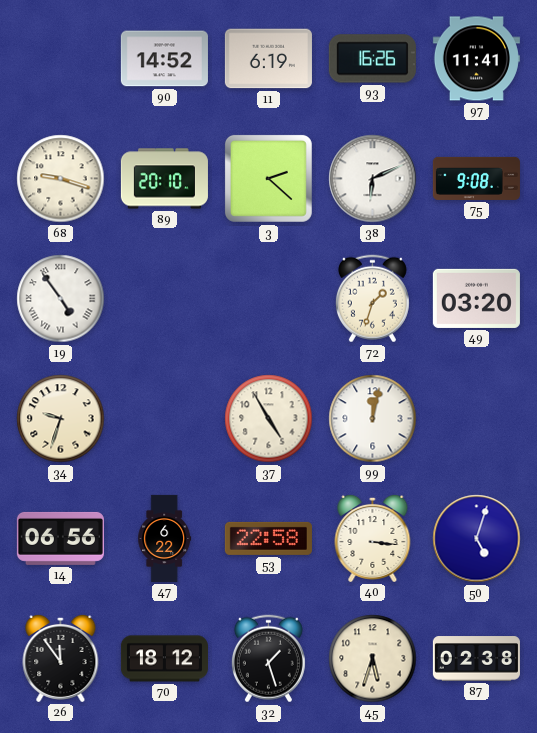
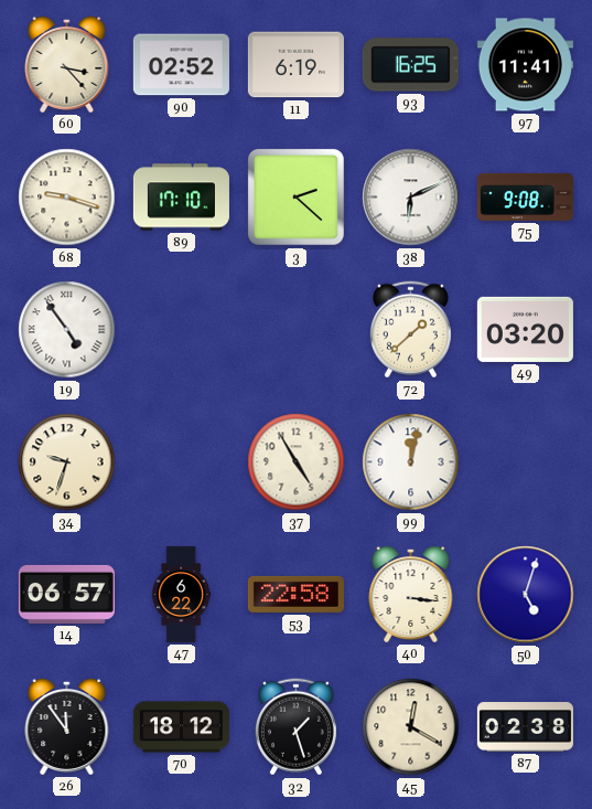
60: none -> 3:23 (67, 64)
90: 14:52 -> 02:52 (181, 65)
93: 16:26 -> 16:25 (410, 65)
89: 20:10 -> 17:10 (181, 198)
72: 1:33 -> 1:38 (410, 330)
14: 06:56 -> 06:57 (66, 594)
45: 5:33 -> 12:20 (411, 727)
